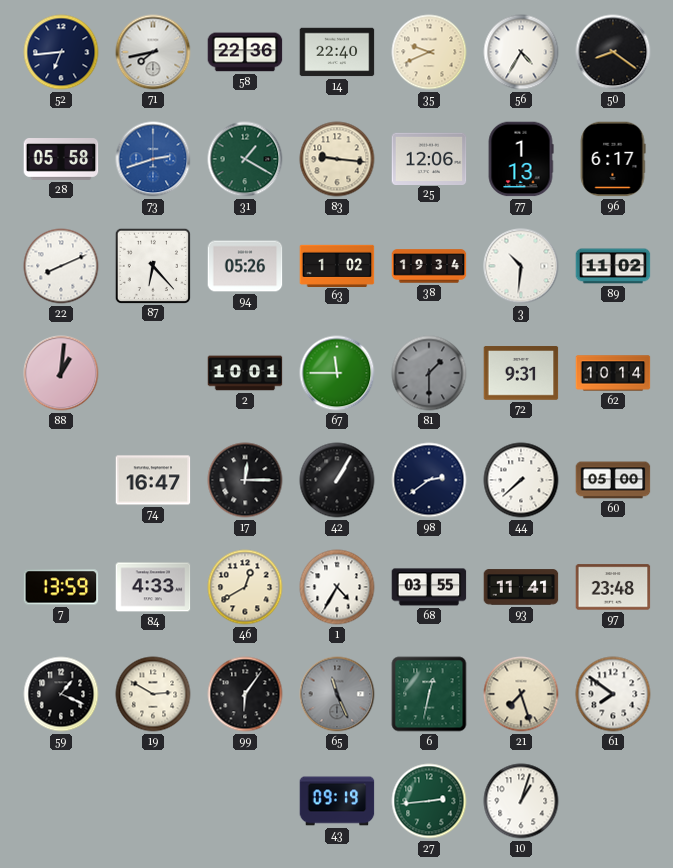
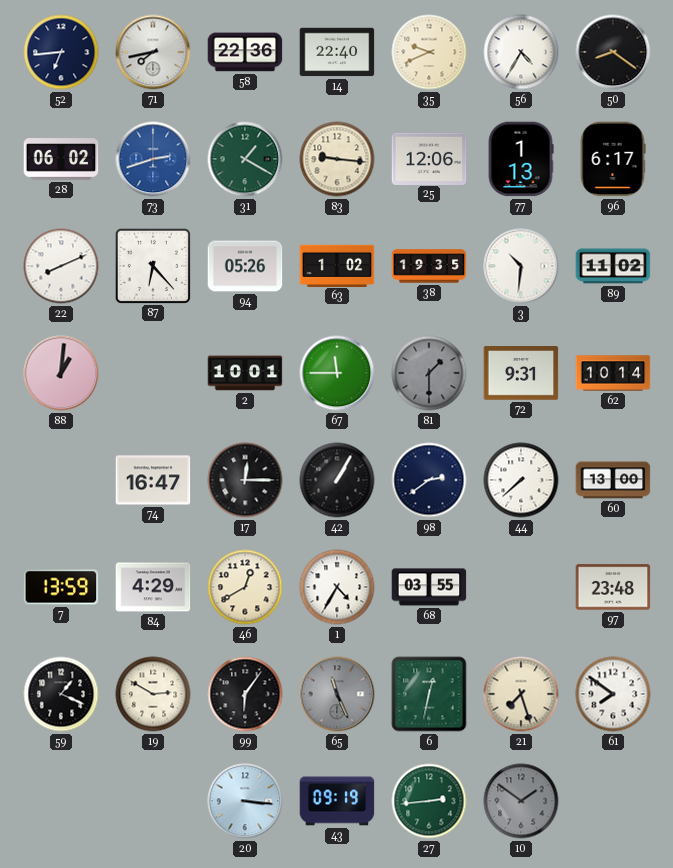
28: 05:58 -> 06:02 (61, 159)
38: 19:34 -> 19:35 (429, 266)
60: 05:00 -> 13:00 (613, 480)
84: 4:33 -> 4:29 (153, 587)
93: 11:41 -> none (521, 587)
20: none -> 3:16 (245, 801)
10: 1:03 -> 1:51 (521, 801)
10 dial: white -> grey (521, 801)
